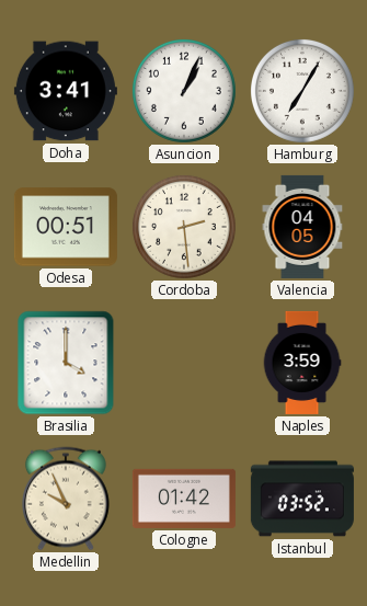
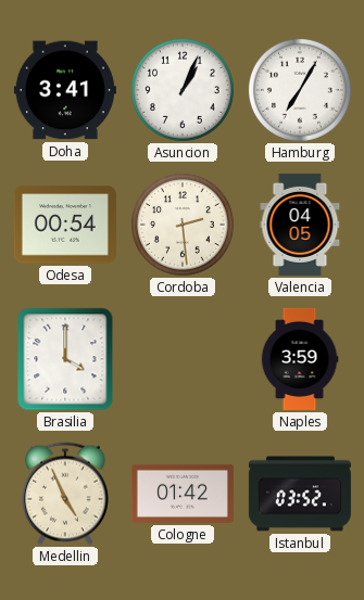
Odesa: 00:51 -> 00:54 (65, 225)
Medellin: 9:56 -> 4:56 (65, 494)
